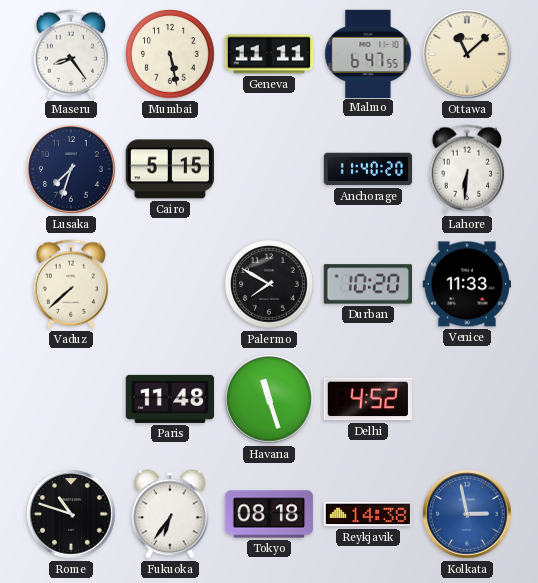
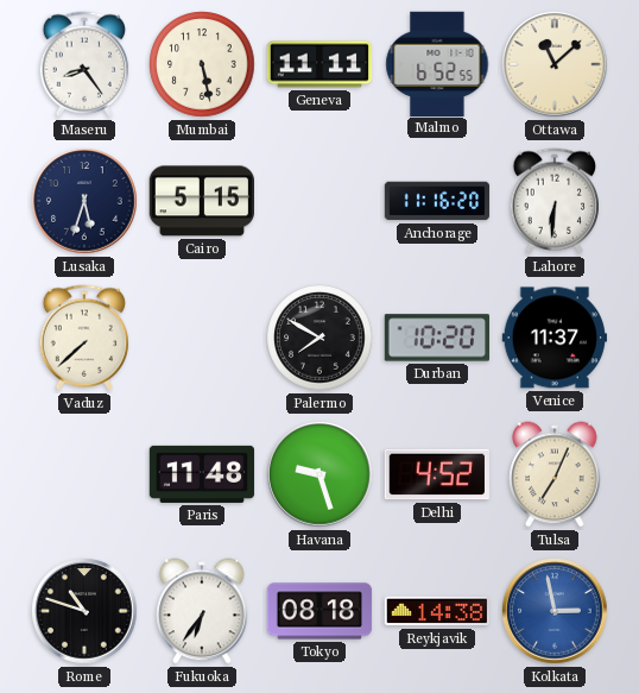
Malmo: 6:47 -> 6:52 (437, 63)
Lusaka: 7:33 -> 5:33 (84, 201)
Anchorage: 11:40 -> 11:16 (437, 201)
Venice: 11:33 -> 11:37 (553, 338)
Havana: 11:27 -> 9:27 (319, 474)
Tulsa: none -> 7:04 (555, 474)
